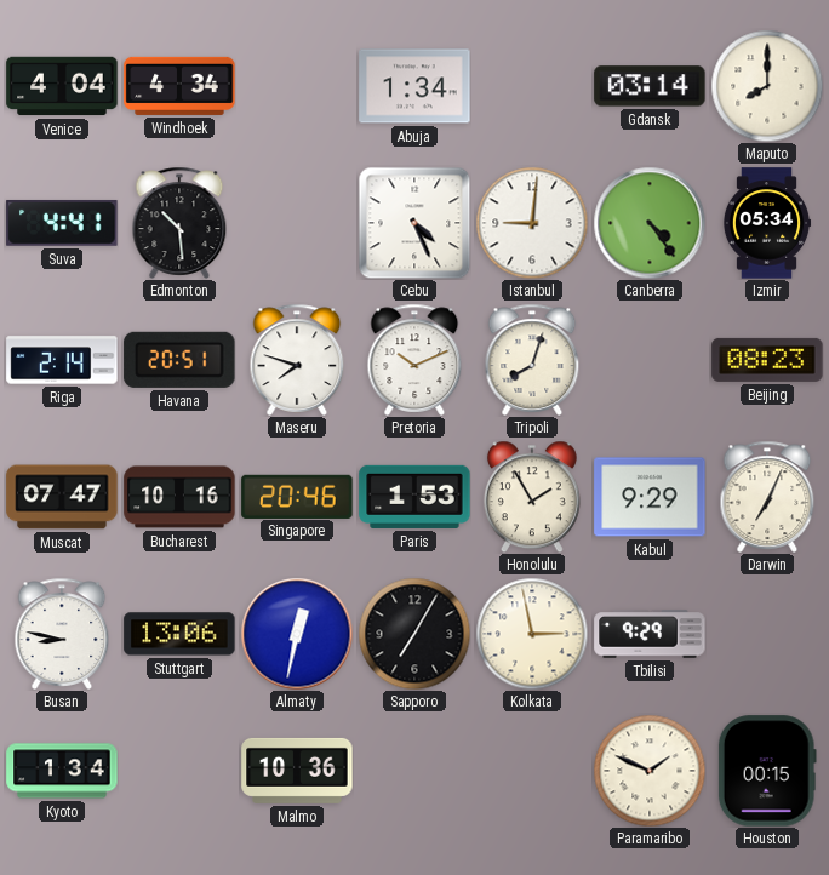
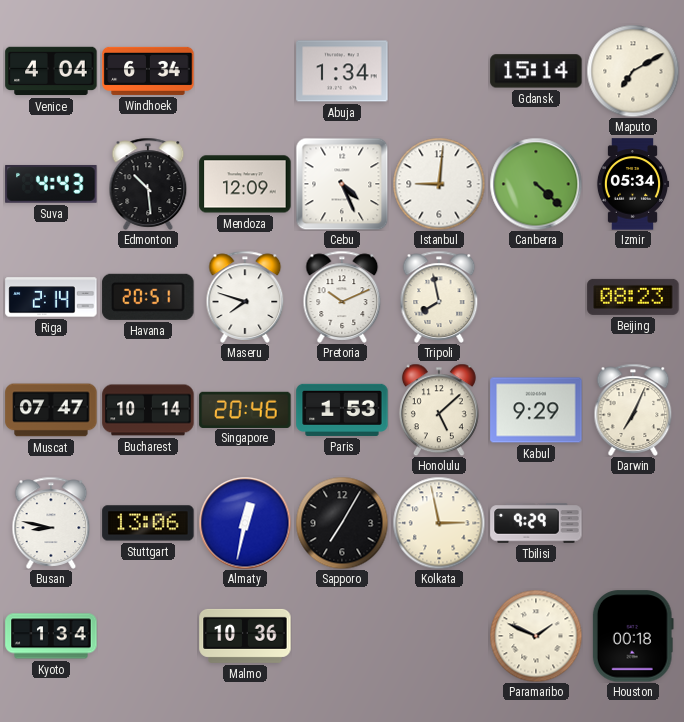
Windhoek: 4:34 -> 6:34 (148, 71)
Gdansk: 03:14 -> 15:14 (536, 71)
Maputo: 8:00 -> 7:10 (633, 71)
Suva: 4:41 -> 4:43 (51, 184)
Mendoza: none -> 12:09 (245, 184)
Canberra: 4:24 -> 4:22 (536, 184)
Tripoli: 8:03 -> 7:58 (439, 297)
Bucharest: 10:16 -> 10:14 (148, 410)
Honolulu: 1:55 -> 5:08 (439, 410)
Houston: 00:15 -> 00:18 (633, 636)
